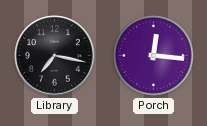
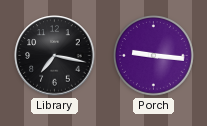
Porch: 12:16 -> 9:16 (154, 56)
